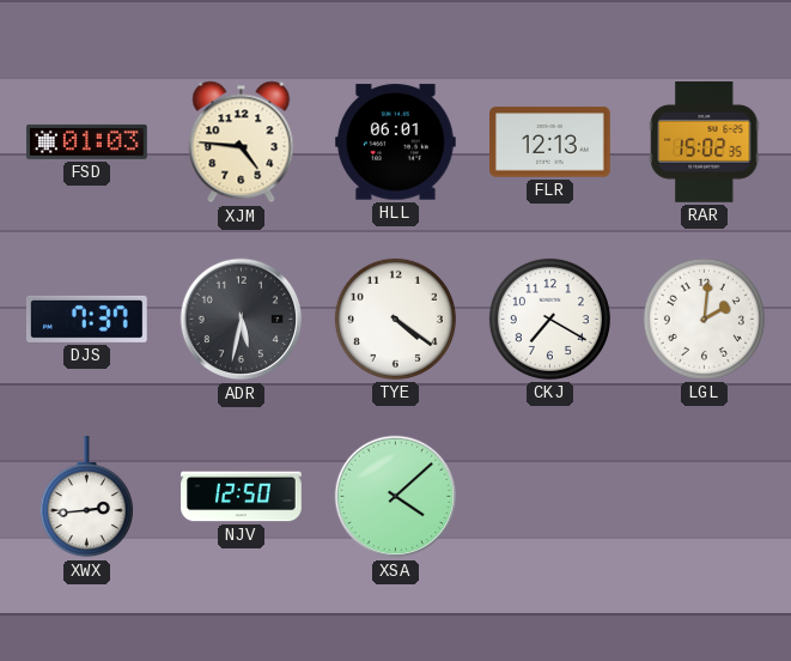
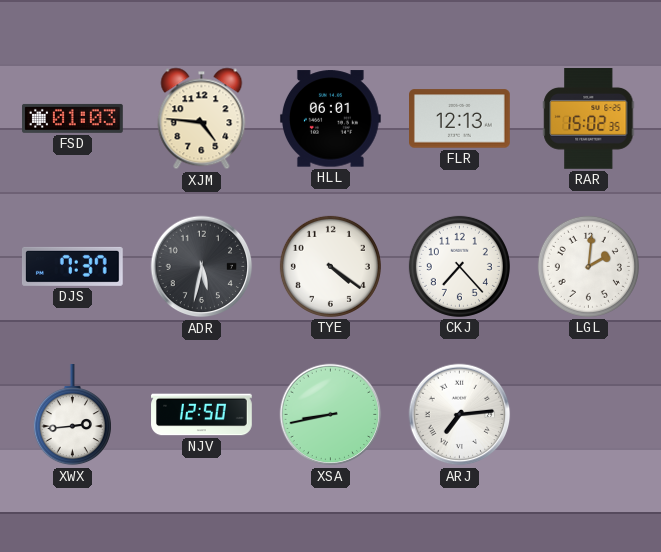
CKJ: 7:20 -> 7:23 (459, 266)
XSA: 4:08 -> 8:43 (331, 415)
ARJ: none -> 7:14 (460, 415)
